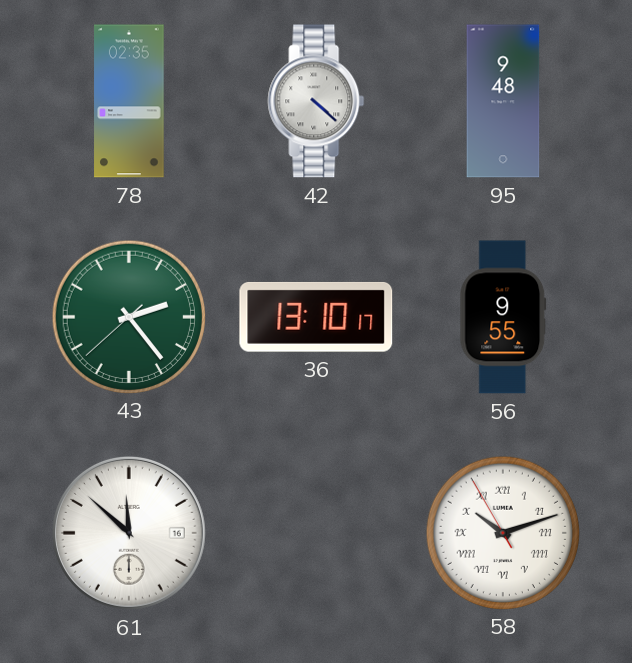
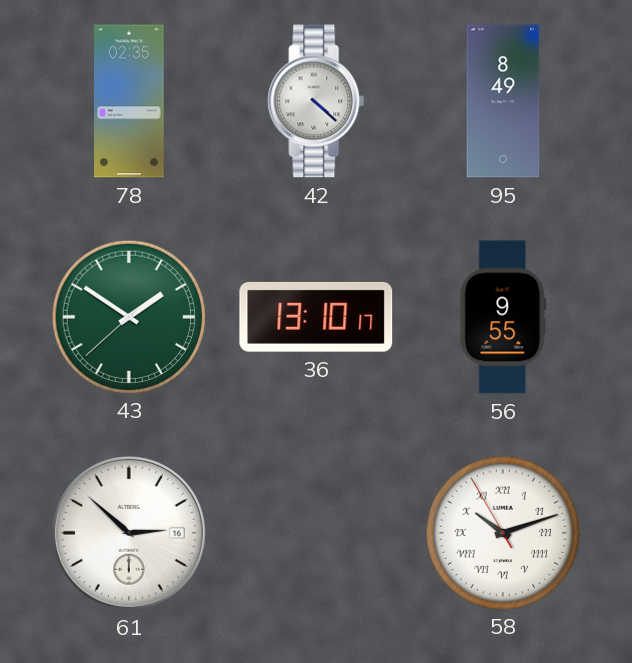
95: 9:48 -> 8:49 (503, 101)
43: 2:23 -> 1:50 (128, 316)
61: 11:52 -> 2:52 (129, 533)
